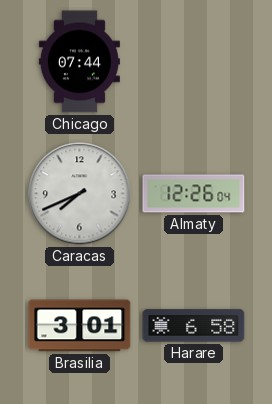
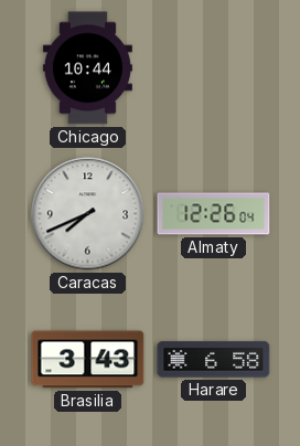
Chicago: 07:44 -> 10:44 (87, 68)
Brasilia: 3:01 -> 3:43 (88, 360)
